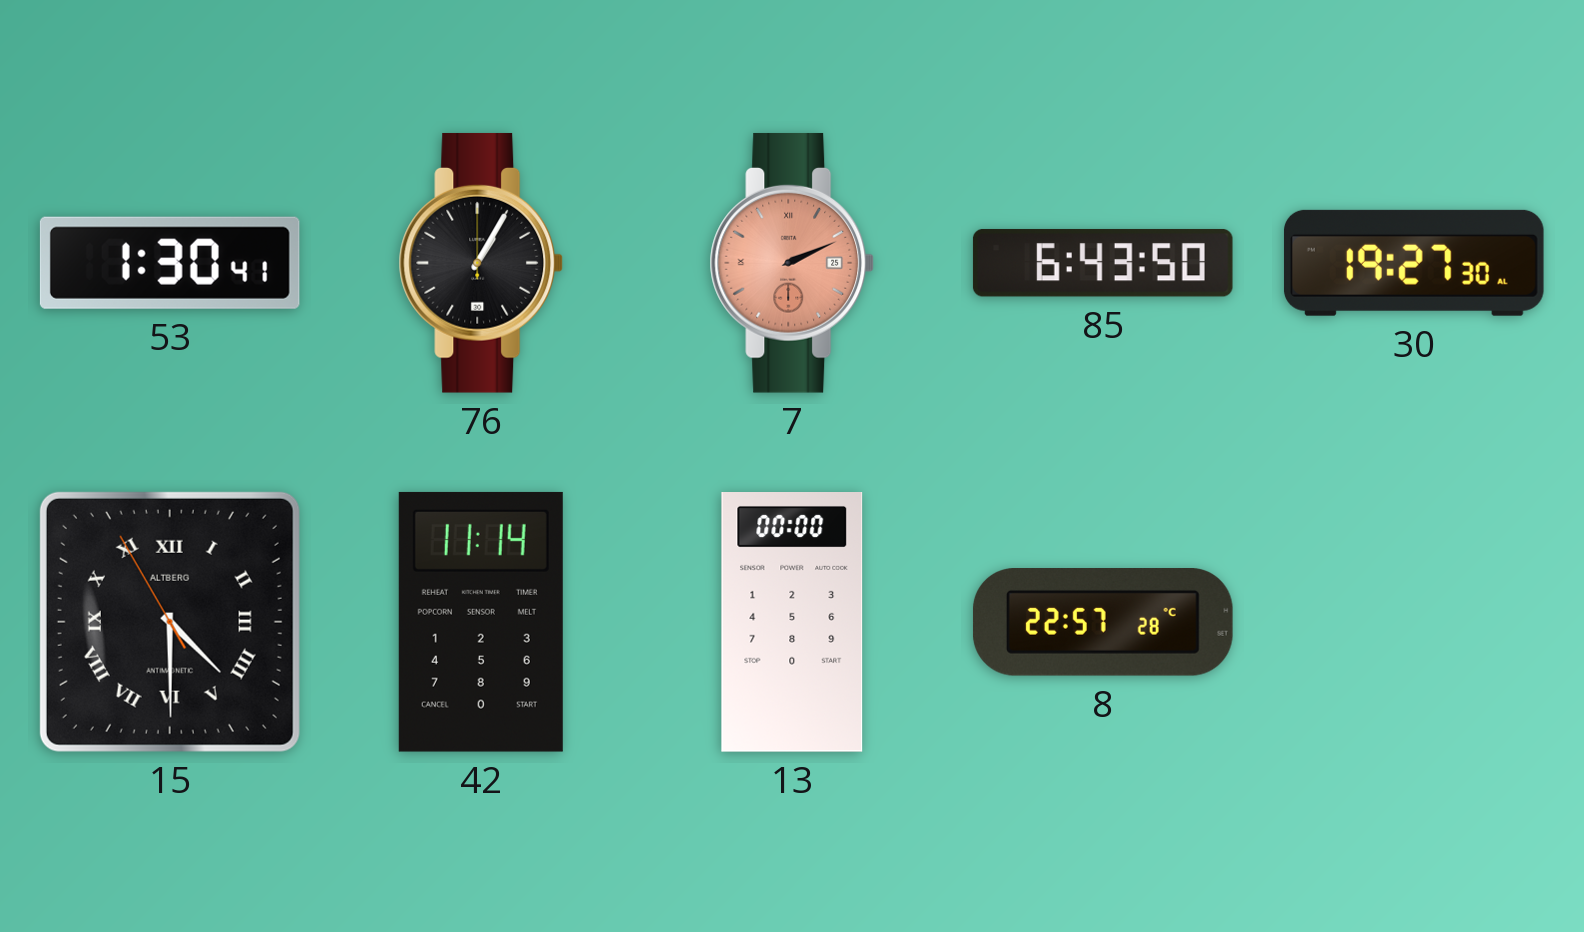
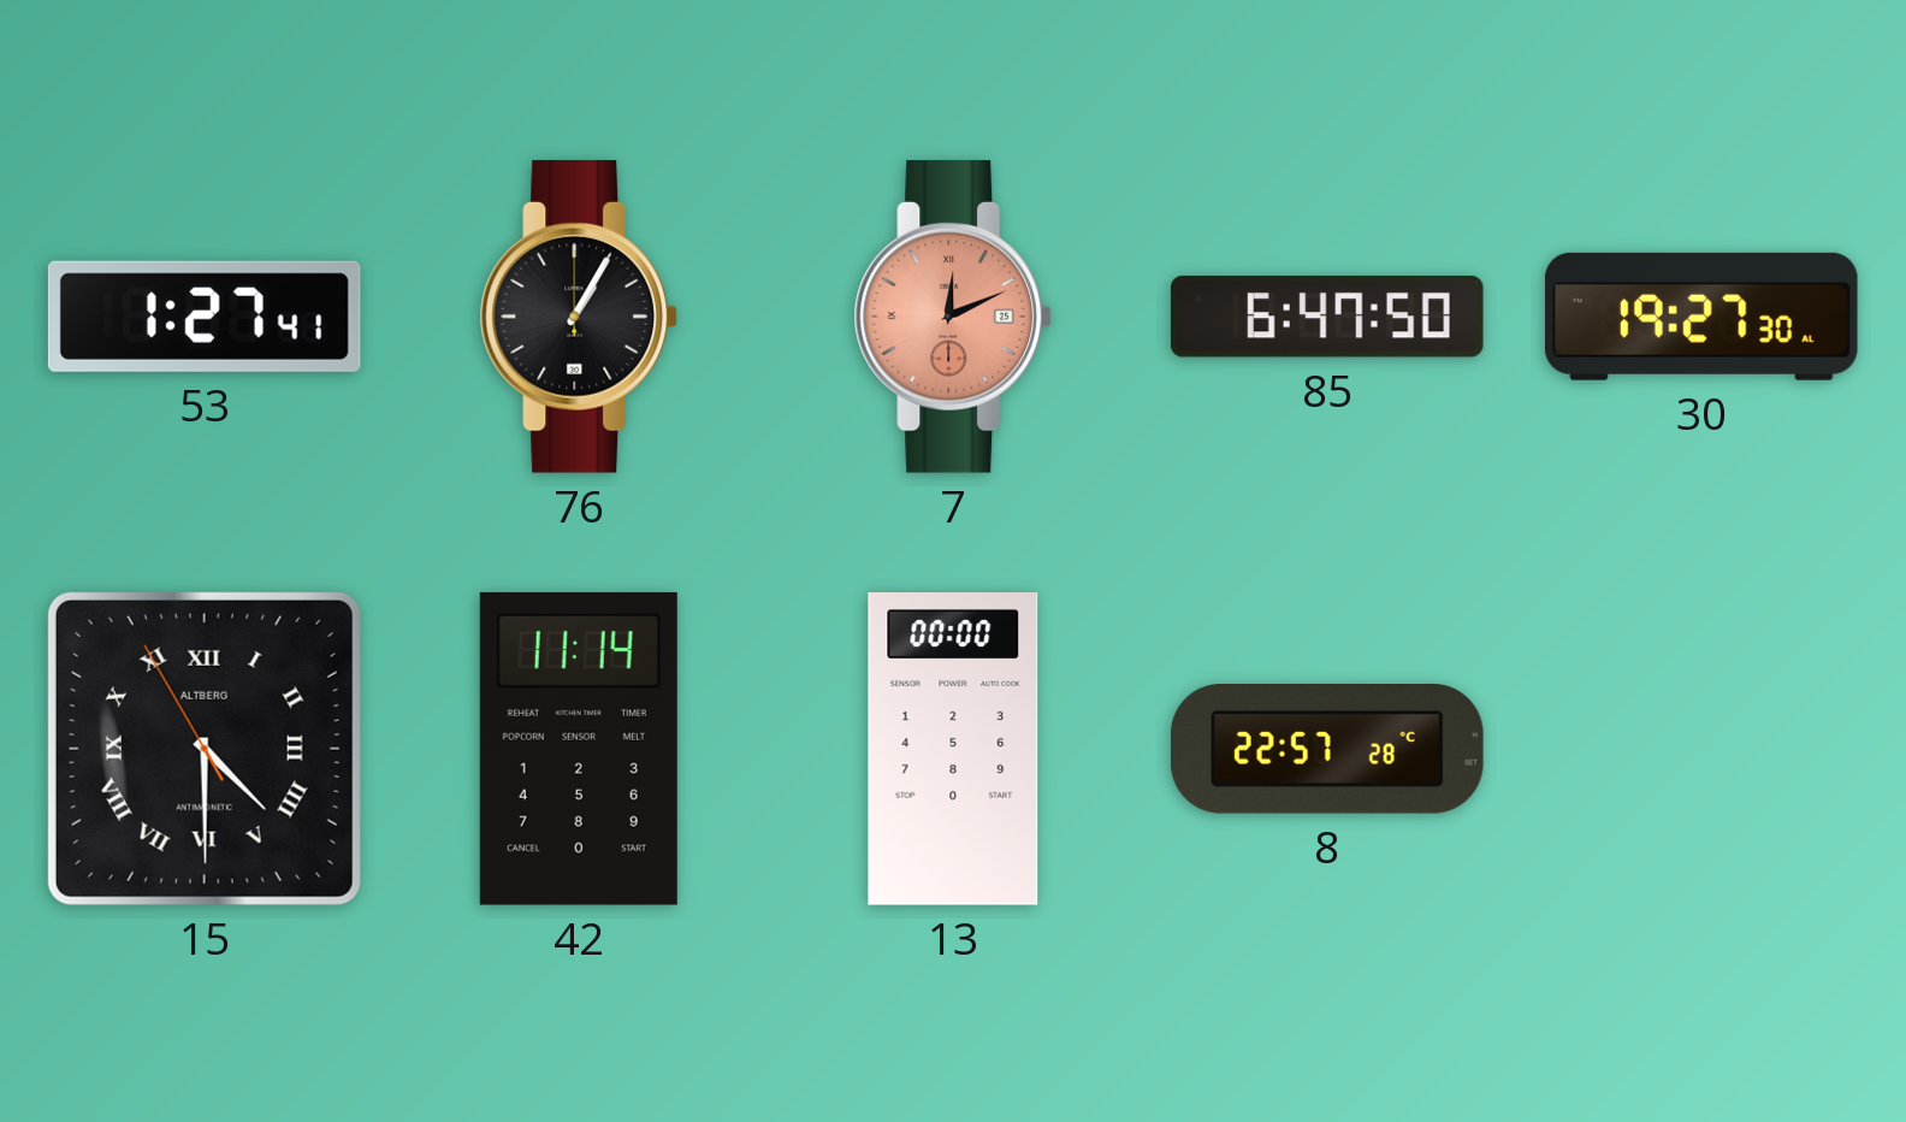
53: 1:30 -> 1:27 (205, 317)
7: 2:11 -> 12:11 (953, 317)
85: 6:43 -> 6:47 (1327, 317)
